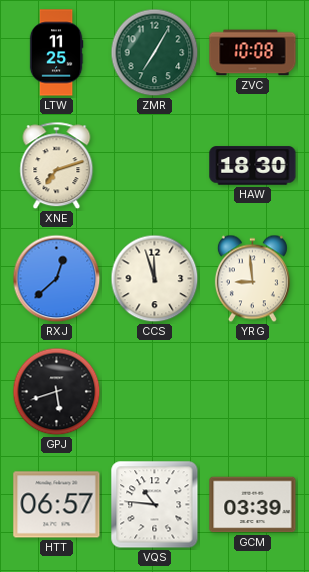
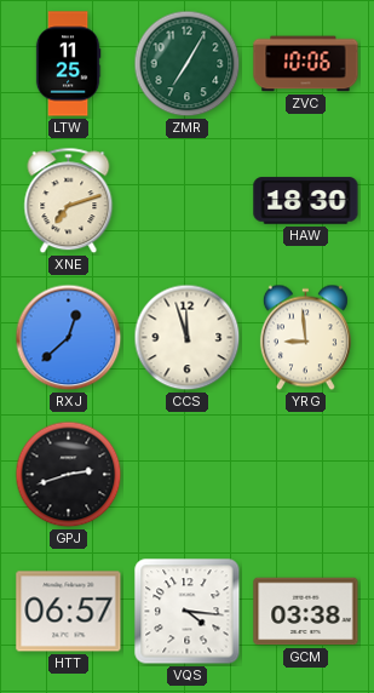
ZVC: 10:08 -> 10:06 (306, 64)
GPJ: 5:42 -> 2:42 (69, 475)
VQS: 10:46 -> 4:16 (188, 612)
GCM: 03:39 -> 03:38 (306, 612)
